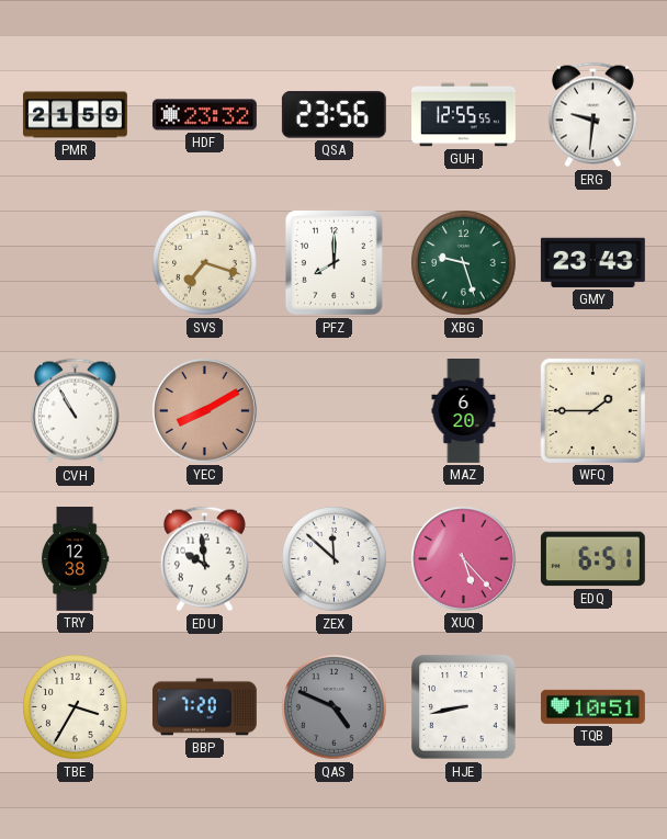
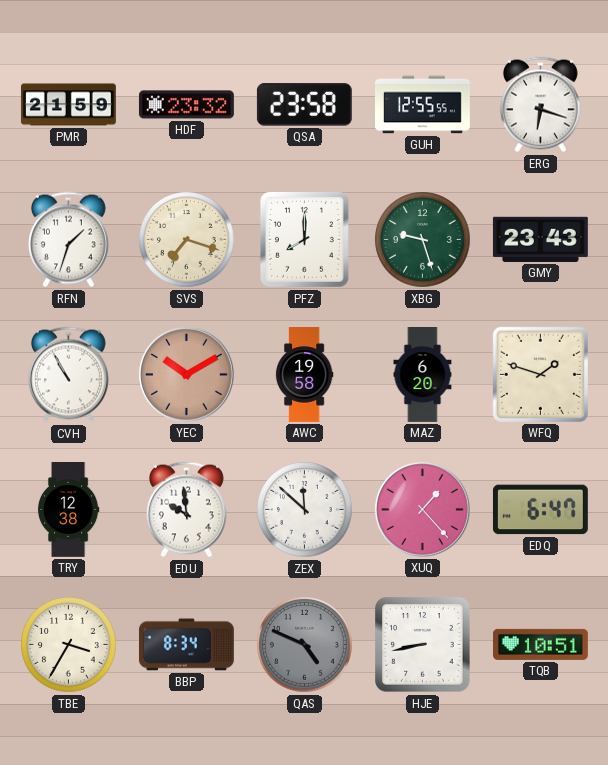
QSA: 23:56 -> 23:58 (304, 105)
ERG: 9:31 -> 6:18 (540, 105)
RFN: none -> 1:33 (68, 240)
YEC: 8:10 -> 10:10 (186, 374)
AWC: none -> 19:58 (304, 375)
WFQ: 1:45 -> 1:48 (540, 374)
XUQ: 5:23 -> 1:23 (422, 509)
EDQ: 6:51 -> 6:47 (540, 510)
BBP: 7:20 -> 8:34 (186, 645)
